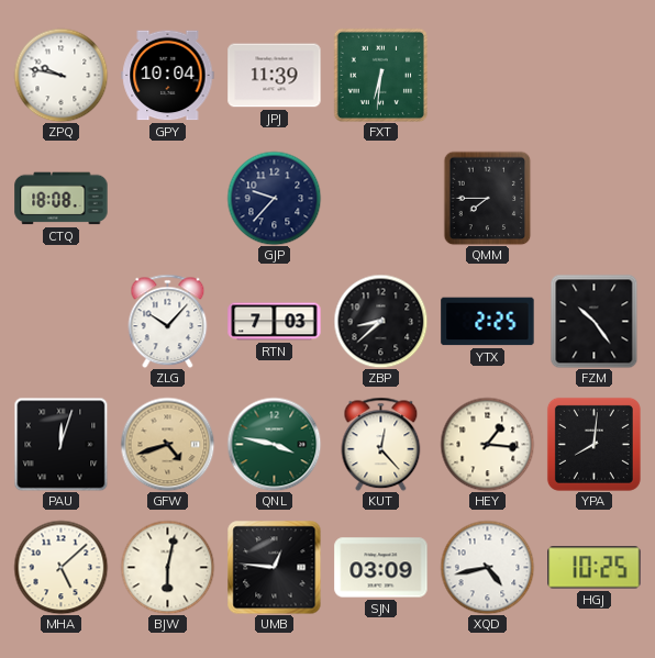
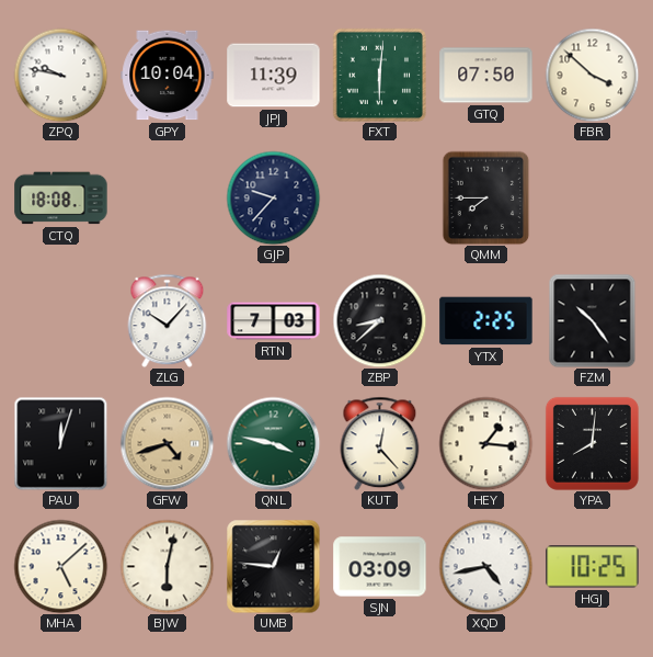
FXT: 6:31 -> 6:01 (379, 75)
GTQ: none -> 07:50 (486, 76)
FBR: none -> 3:52 (592, 75)
